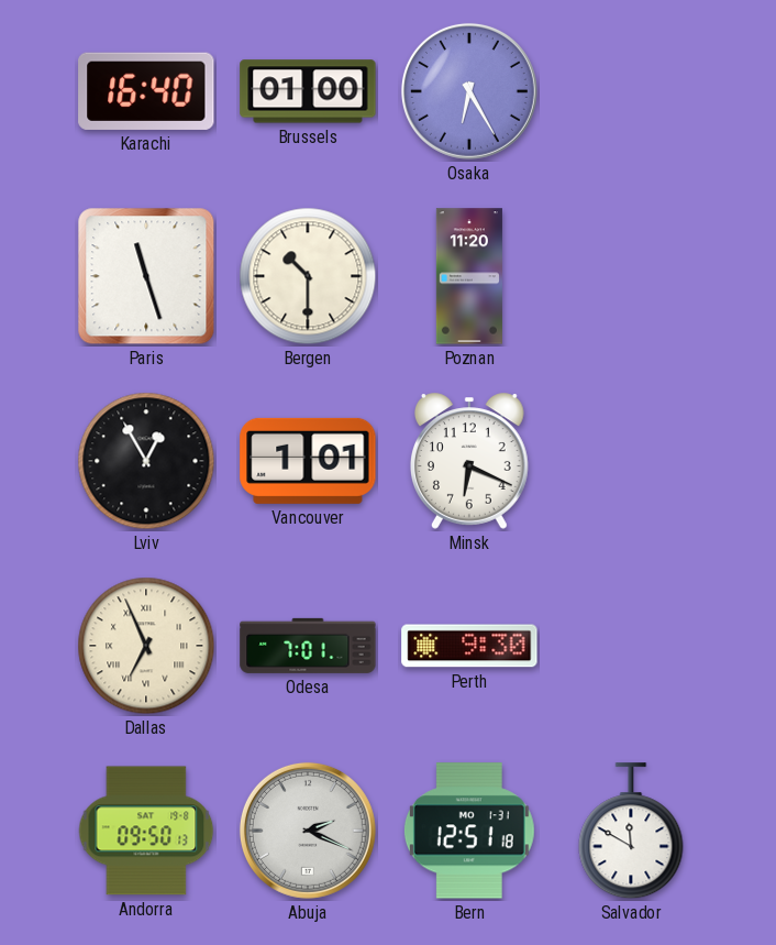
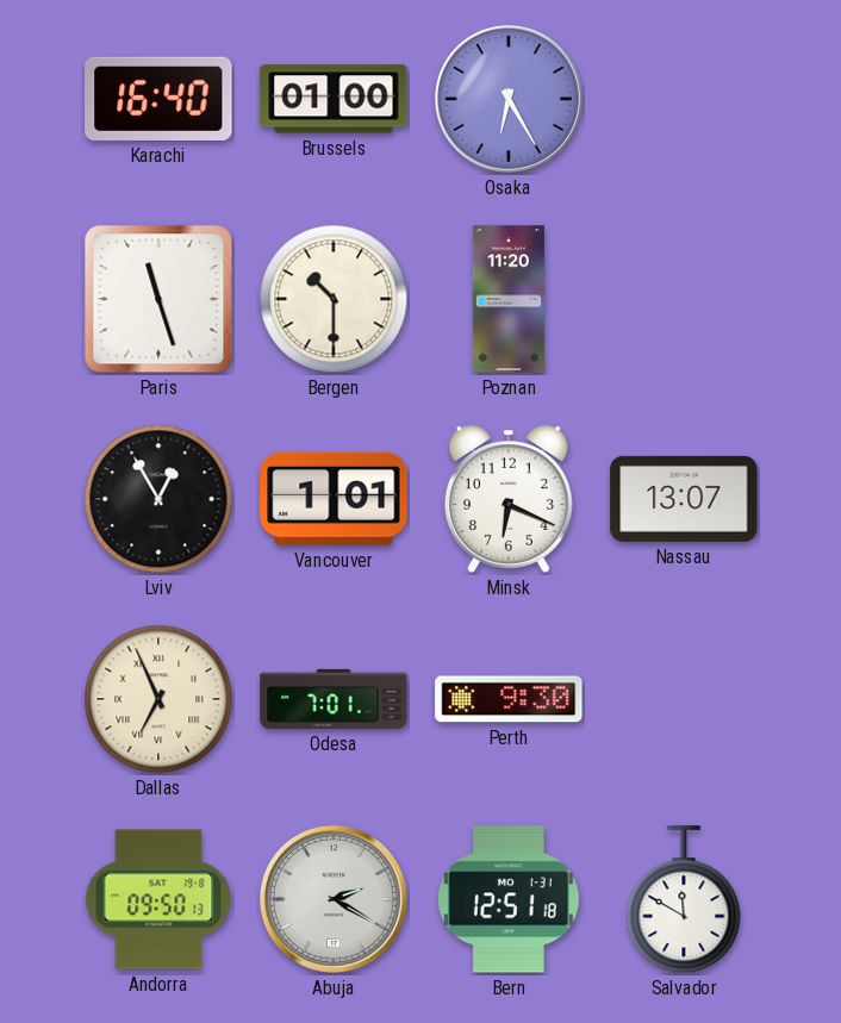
Nassau: none -> 13:07 (684, 499)
Abuja: 2:19 -> 2:20 (334, 899)
